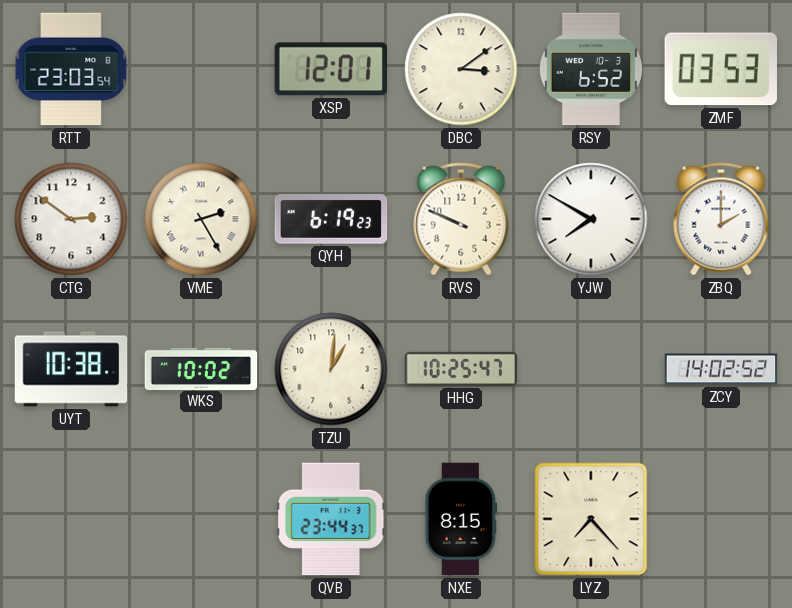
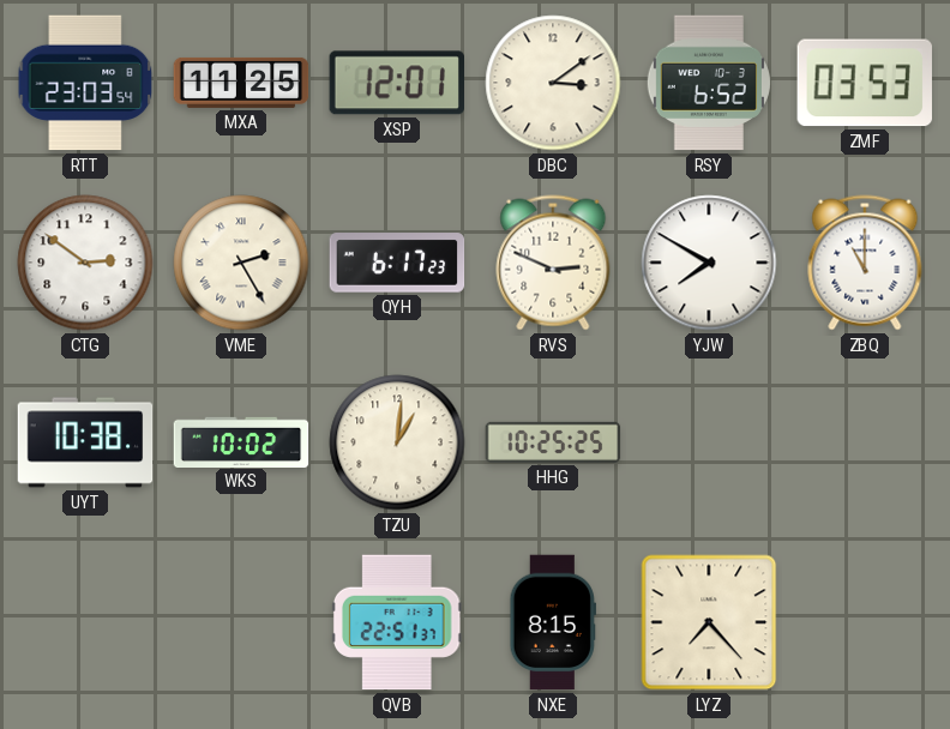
MXA: none -> 11:25 (241, 83)
QYH: 6:19 -> 6:17 (397, 263)
RVS: 9:49 -> 2:49 (553, 263)
ZBQ: 2:00 -> 11:00 (865, 263)
HHG: 10:25:47 -> 10:25:25 (553, 442)
ZCY: 14:02 -> none (721, 369)
QVB: 23:44 -> 22:51 (397, 622)
